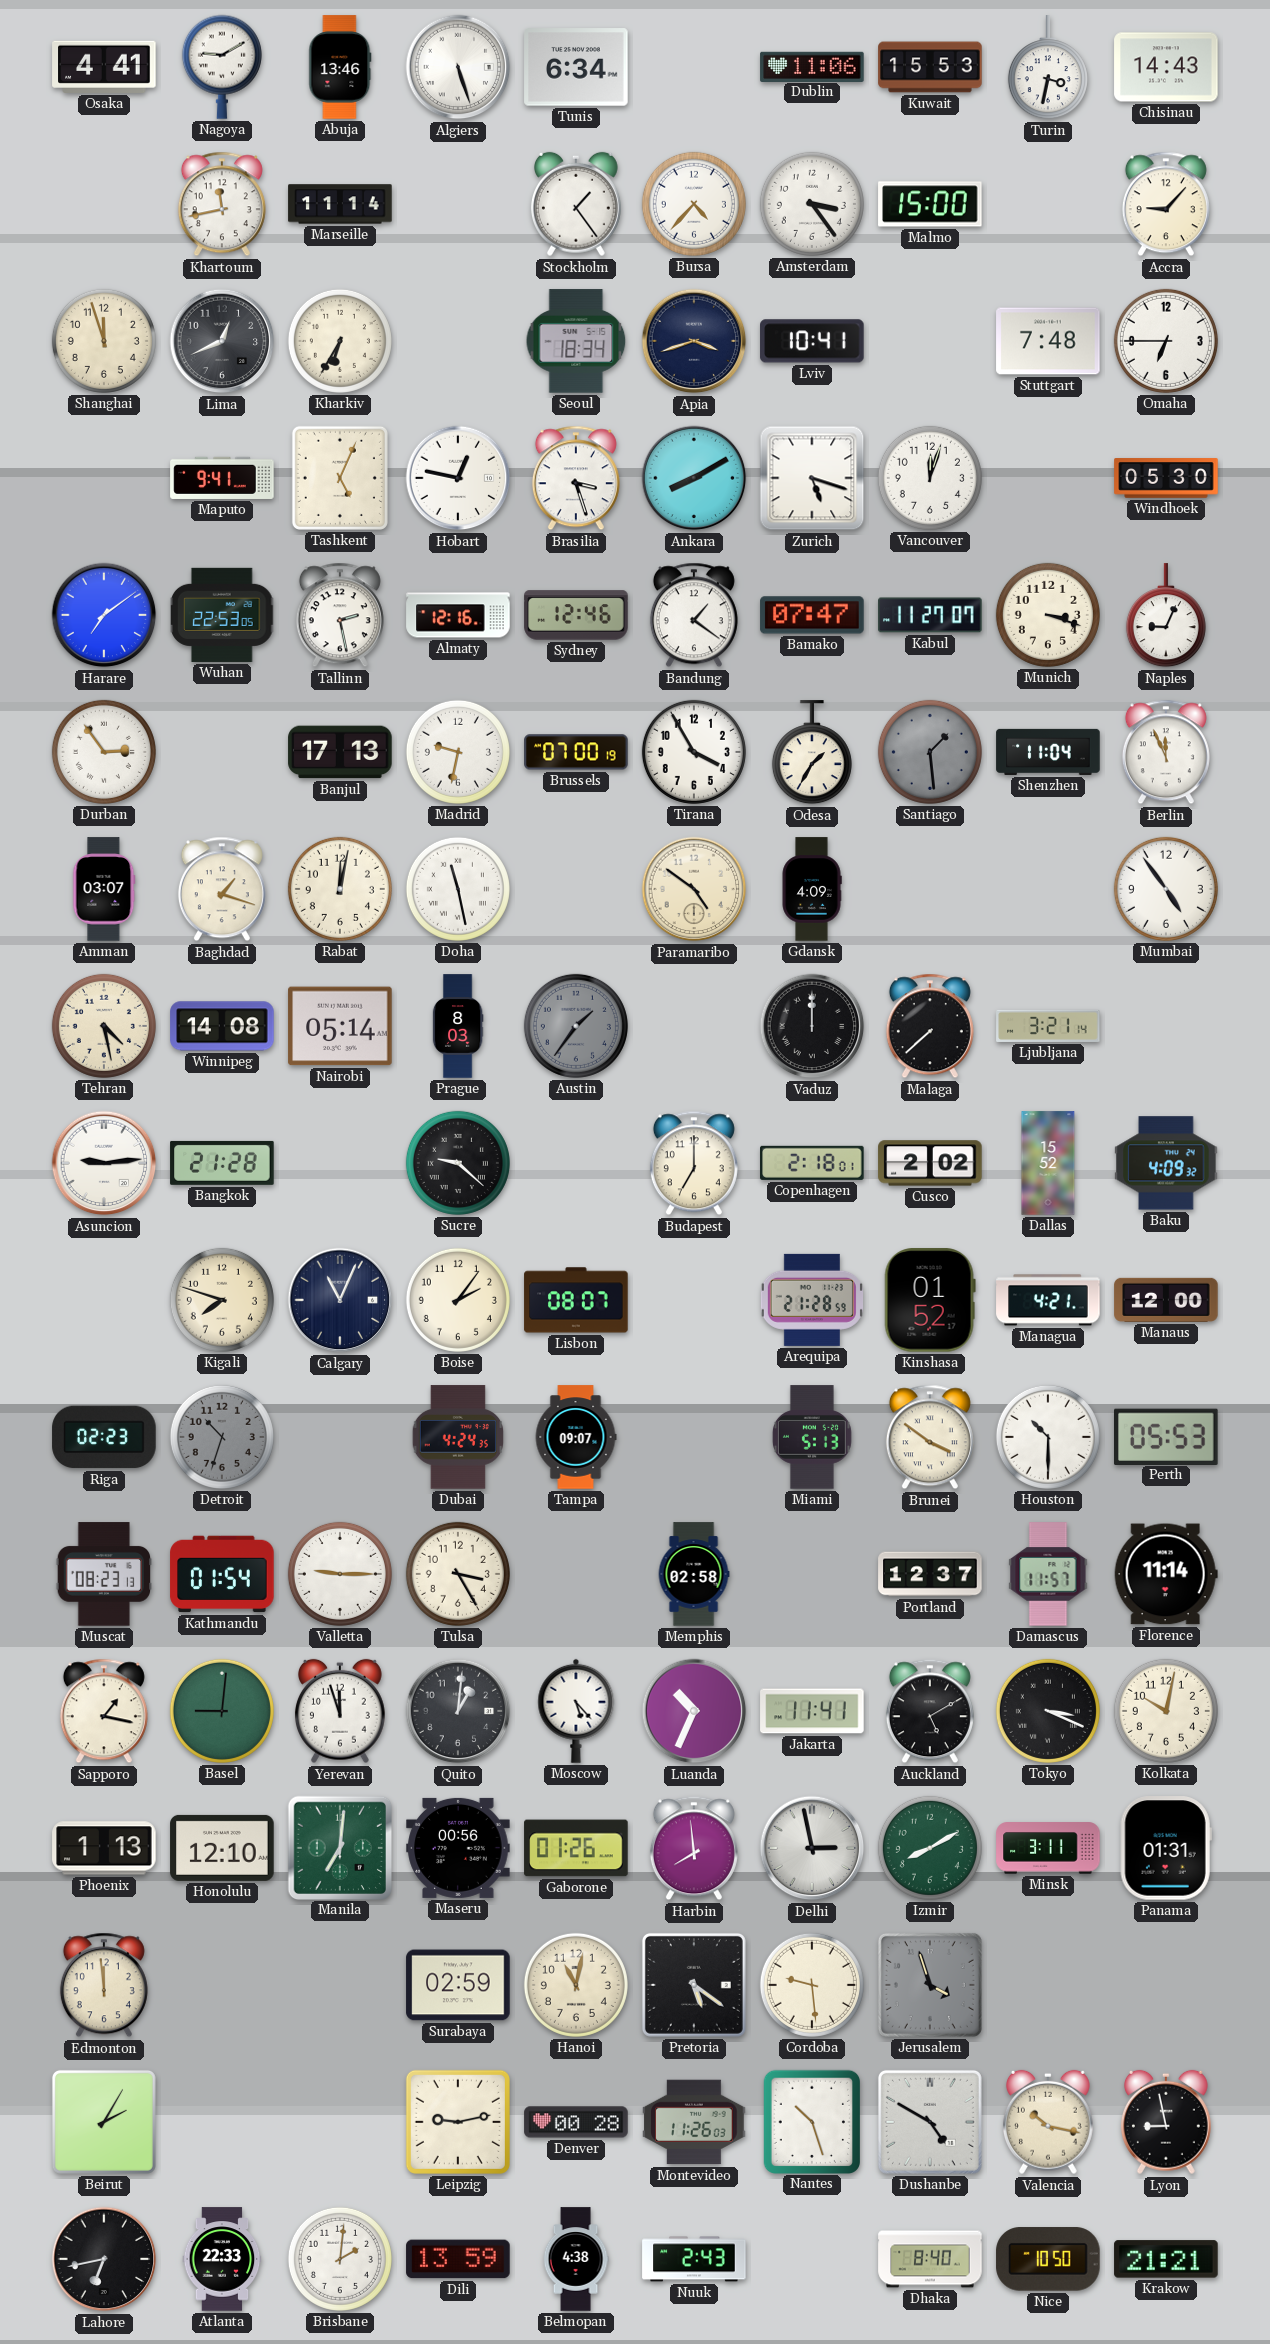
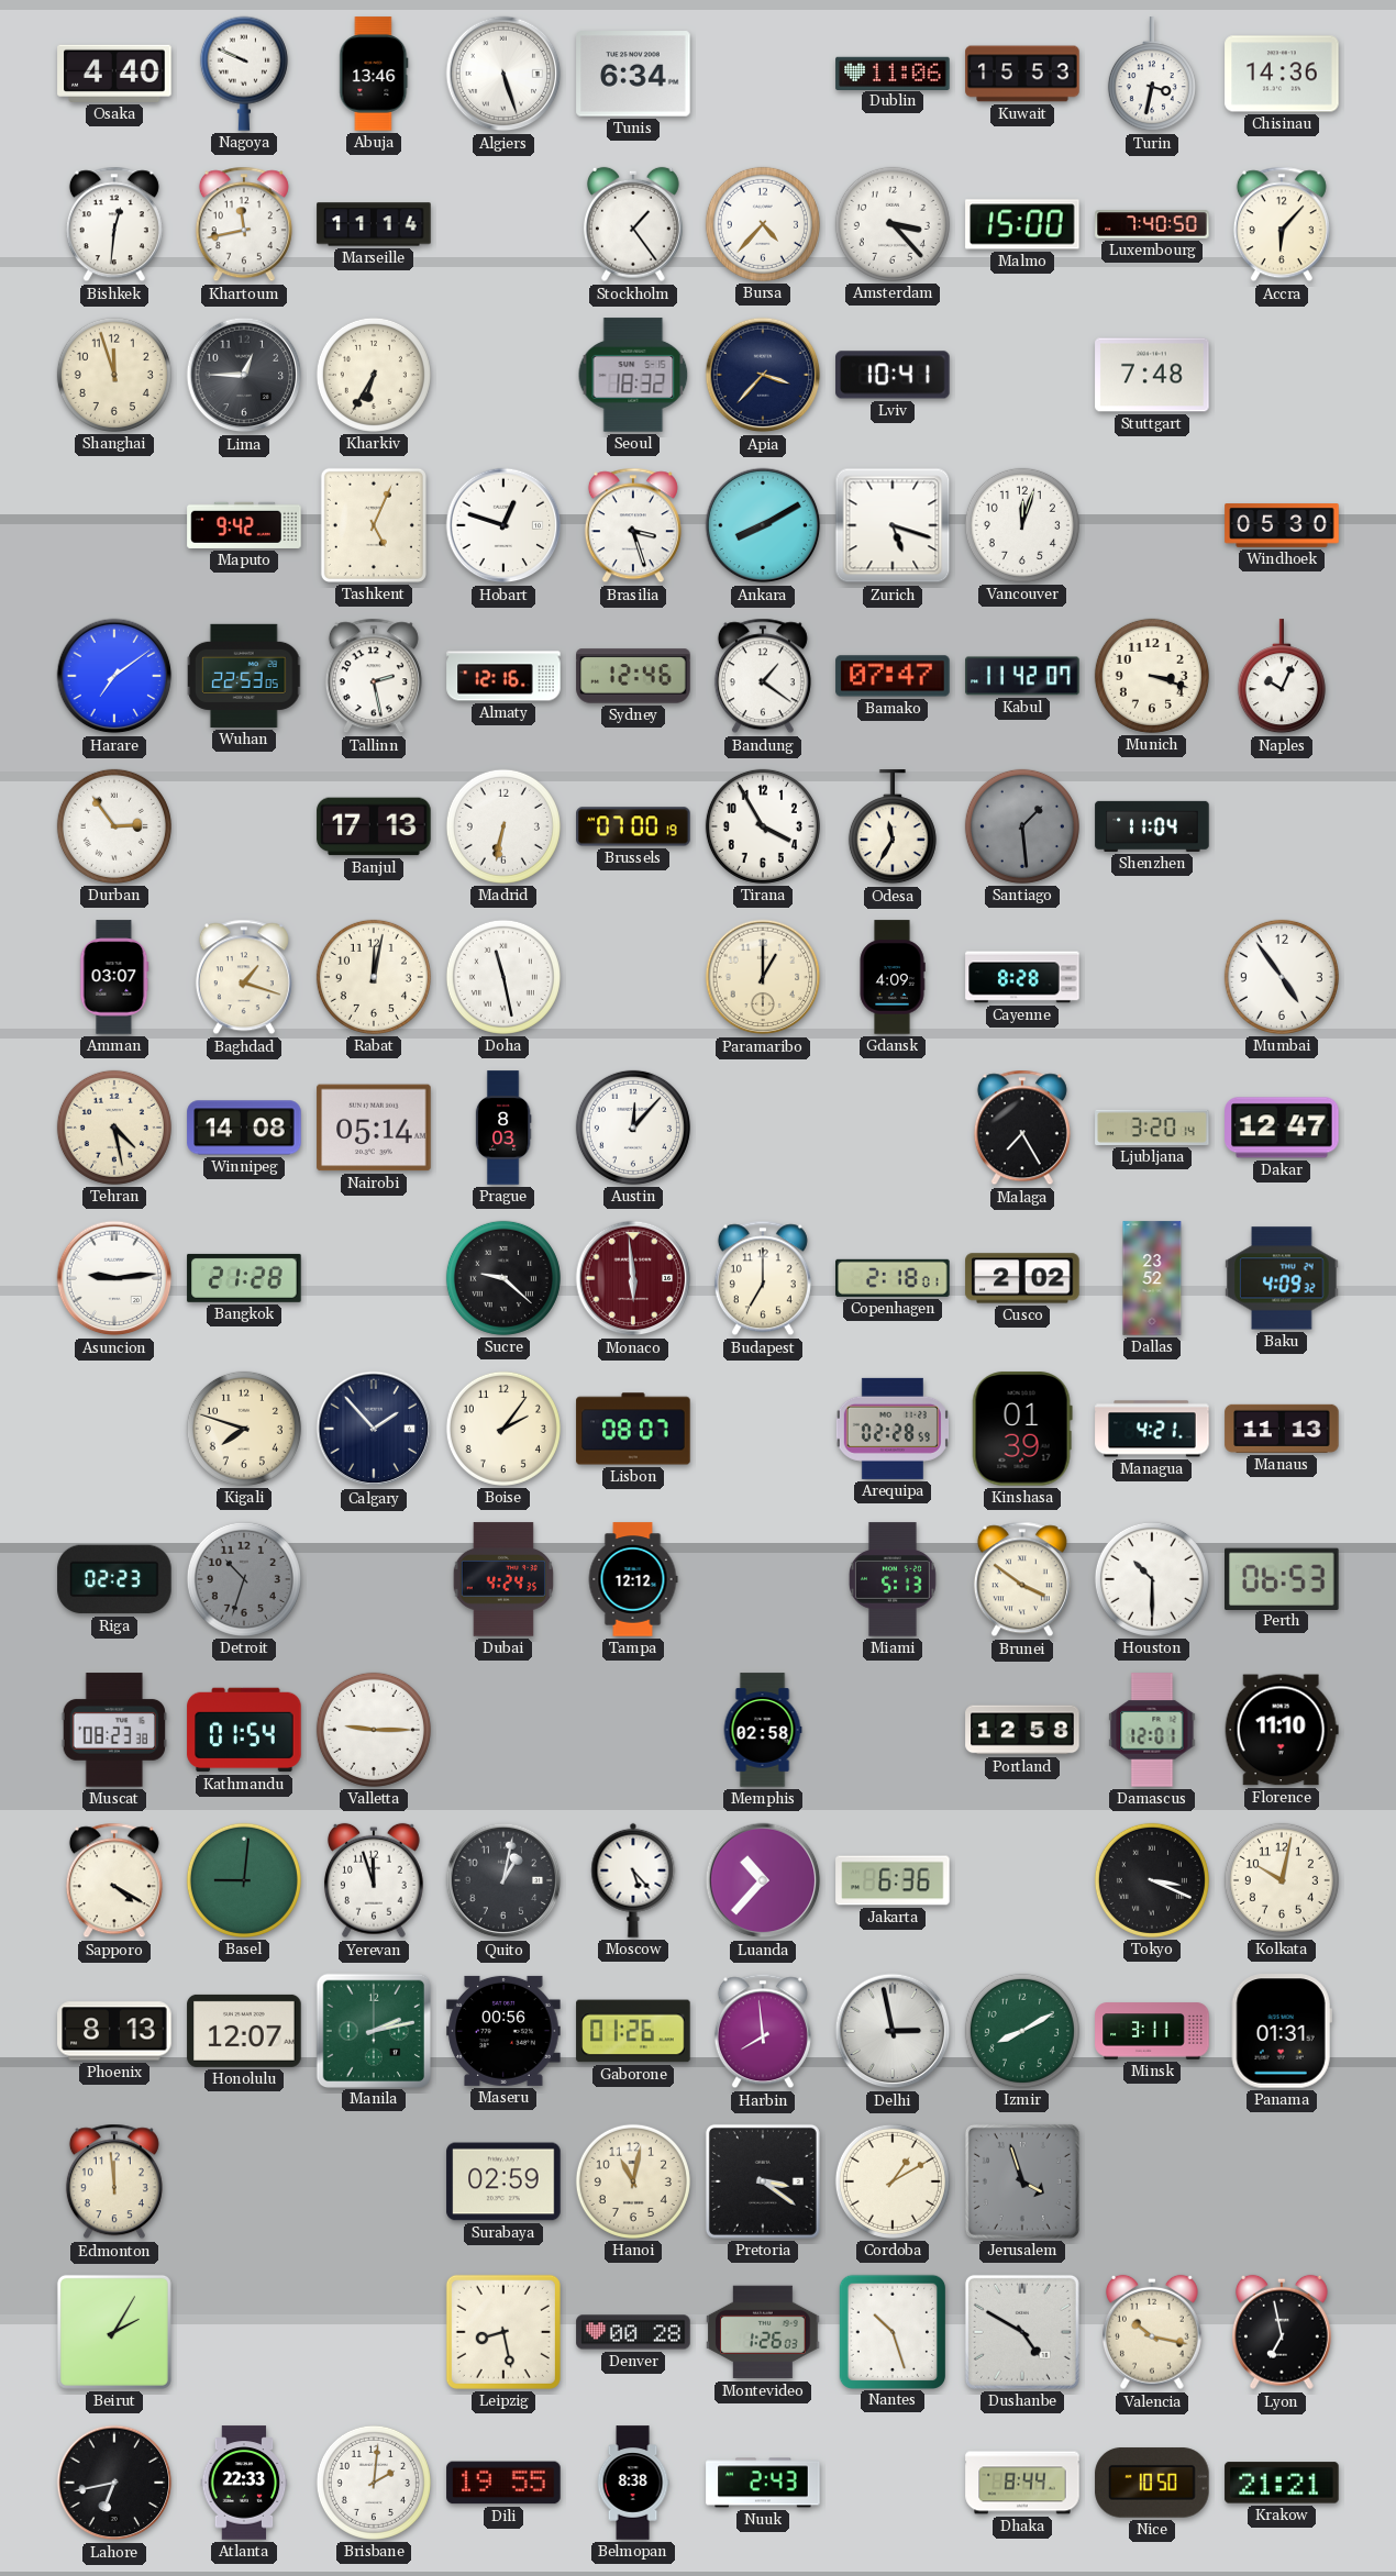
Osaka: 4:41 -> 4:40 (114, 74)
Nagoya: 9:10 -> 9:49 (244, 74)
Chisinau: 14:43 -> 14:36 (1282, 74)
Bishkek: none -> 12:31 (114, 224)
Amsterdam: 3:24 -> 3:23 (893, 224)
Luxembourg: none -> 7:40 (1152, 224)
Accra: 9:07 -> 6:07 (1282, 224)
Lima: 12:41 -> 12:45 (244, 375)
Seoul: 18:34 -> 18:32 (633, 375)
Apia: 3:42 -> 3:37 (763, 375)
Omaha: 6:45 -> none (1166, 341)
Maputo: 9:41 -> 9:42 (244, 525)
Hobart: 12:47 -> 12:48 (503, 525)
Kabul: 11:27 -> 11:42 (1022, 676)
Naples: 9:04 -> 10:04 (1282, 677)
Madrid: 9:32 -> 6:32 (503, 826)
Odesa: 1:35 -> 11:35 (893, 828)
Berlin: 11:56 -> none (1166, 752)
Paramaribo: 4:51 -> 1:00 (763, 977)
Cayenne: none -> 8:28 (1022, 977)
Austin: 1:36 -> 12:07 (633, 1128)
Austin dial: grey -> white (633, 1128)
Vaduz: 12:00 -> none (812, 1026)
Malaga: 7:38 -> 7:25 (1022, 1128)
Ljubljana: 3:21 -> 3:20 (1152, 1128)
Dakar: none -> 12:47 (1282, 1128)
Monaco: none -> 5:59 (633, 1278)
Dallas: 15:52 -> 23:52 (1152, 1278)
Calgary: 11:04 -> 1:53 (374, 1429)
Arequipa: 21:28 -> 02:28 (893, 1429)
Kinshasa: 01:52 -> 01:39 (1022, 1429)
Manaus: 12:00 -> 11:13 (1282, 1429)
Tampa: 09:07 -> 12:12 (633, 1579)
Perth: 05:53 -> 06:53 (1282, 1578)
Muscat: 08:23:13 -> 08:23:38 (114, 1730)
Tulsa: 3:25 -> none (458, 1574)
Portland: 12:37 -> 12:58 (1022, 1730)
Damascus: 11:57 -> 12:01 (1152, 1730)
Florence: 11:14 -> 11:10 (1282, 1730)
Sapporo: 1:17 -> 4:20 (114, 1880)
Quito: 1:01 -> 1:02 (503, 1880)
Luanda: 10:34 -> 10:37 (763, 1880)
Jakarta: 11:41 -> 6:36 (893, 1880)
Auckland: 5:10 -> none (930, 1711)
Phoenix: 1:13 -> 8:13 (114, 2031)
Honolulu: 12:10 -> 12:07 (244, 2031)
Manila: 7:01 -> 2:13 (373, 2030)
Pretoria: 5:21 -> 3:21 (763, 2181)
Cordoba: 9:29 -> 1:10 (893, 2181)
Leipzig: 9:13 -> 8:28 (503, 2332)
Montevideo: 11:26 -> 1:26 (763, 2332)
Lyon: 8:58 -> 6:58 (1282, 2332)
Dili: 13:59 -> 19:55 (503, 2483)
Belmopan: 4:38 -> 8:38 (633, 2483)
Dhaka: 8:40 -> 8:44 (1022, 2483)
